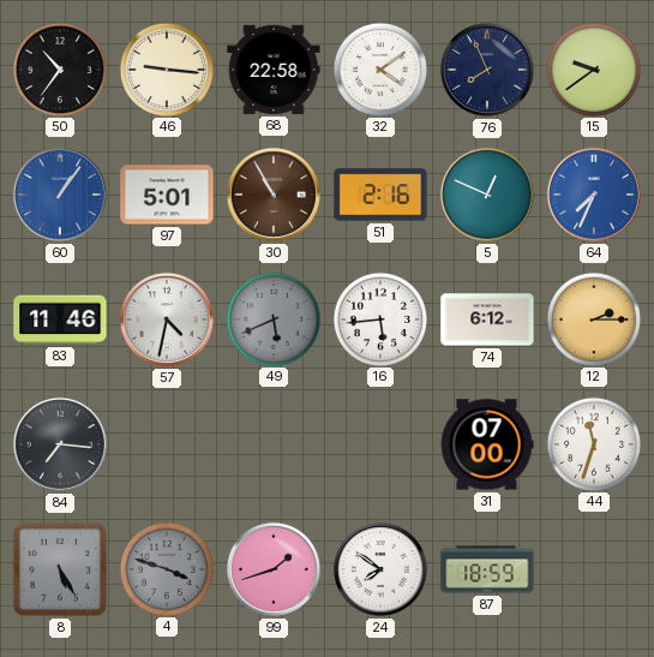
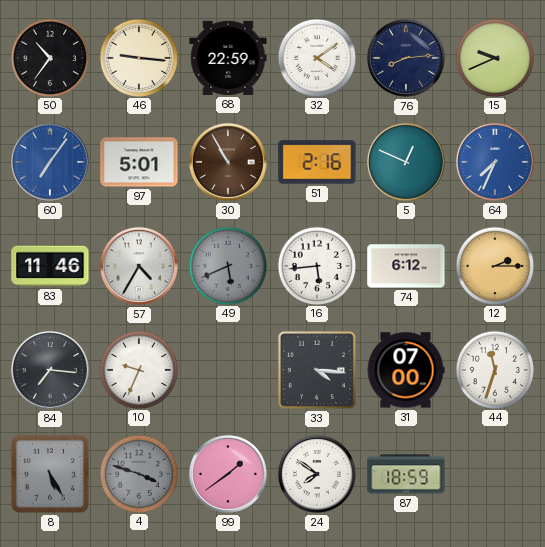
68: 22:58 -> 22:59 (228, 58)
76: 7:56 -> 8:14 (406, 58)
15: 9:39 -> 9:41 (494, 57)
60: 1:06 -> 7:06 (50, 162)
57: 4:32 -> 4:35 (139, 266)
10: none -> 9:34 (138, 369)
33: none -> 4:16 (317, 370)
99: 1:42 -> 1:39 (228, 474)
